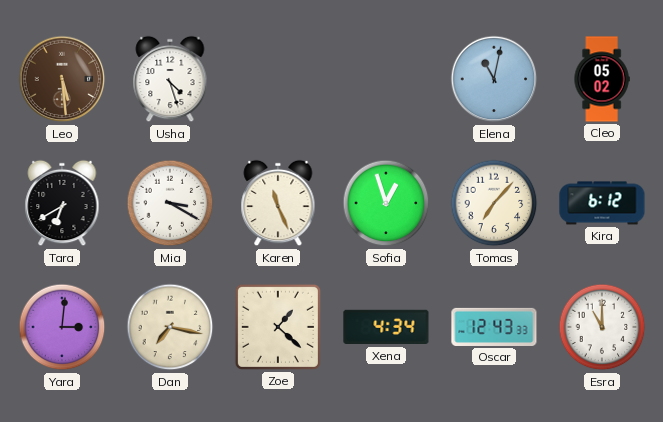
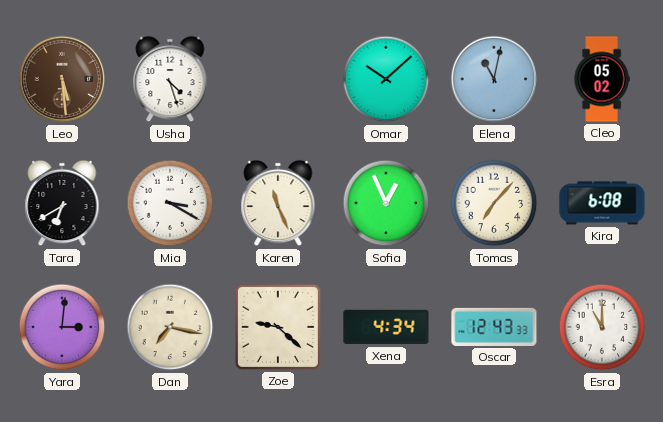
Omar: none -> 10:08 (386, 79)
Sofia: 12:57 -> 12:56 (386, 203)
Kira: 6:12 -> 6:08 (602, 203)
Zoe: 1:22 -> 9:22 (278, 327)
